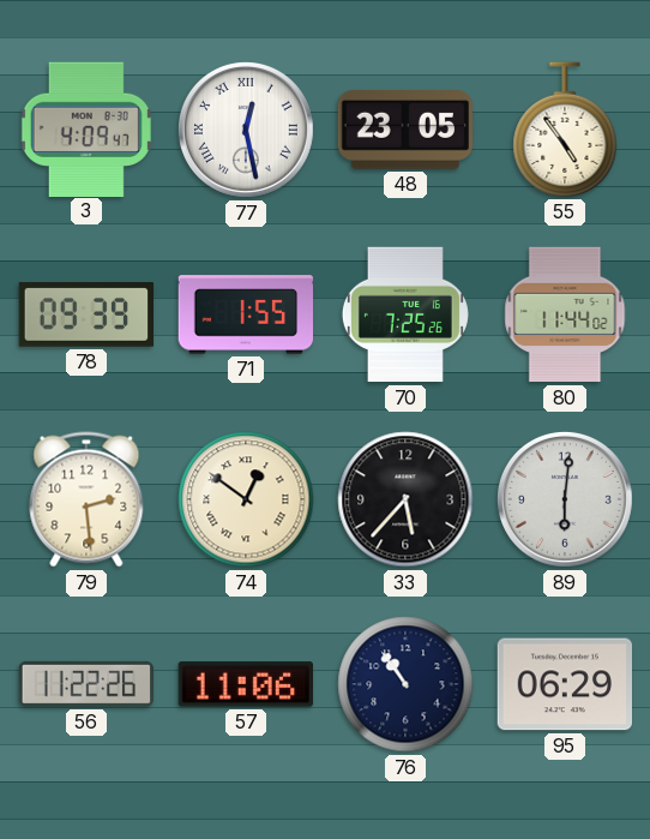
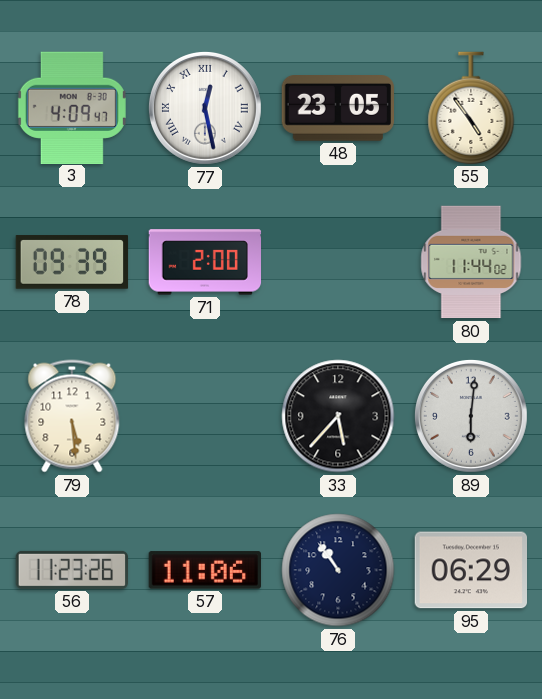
71: 1:55 -> 2:00 (205, 262)
70: 7:25 -> none (405, 314)
79: 2:29 -> 5:29 (72, 416)
74: 12:51 -> none (246, 499)
56: 11:22 -> 11:23 (71, 570)
